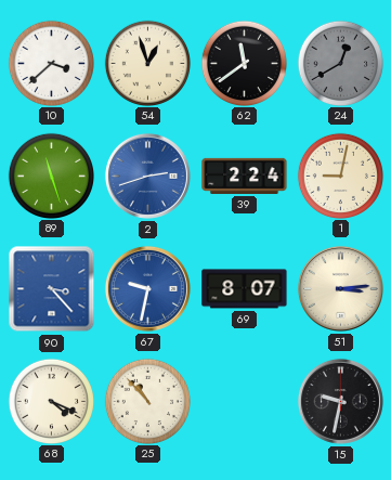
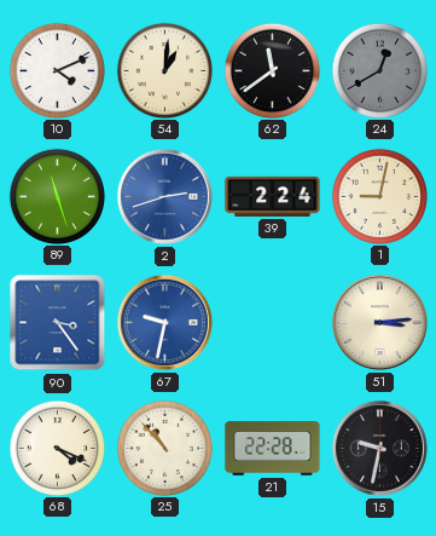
10: 3:38 -> 4:11 (57, 70)
54: 12:57 -> 1:01 (164, 70)
90: 3:23 -> 3:24 (58, 323)
69: 8:07 -> none (245, 289)
21: none -> 22:28 (273, 449)
